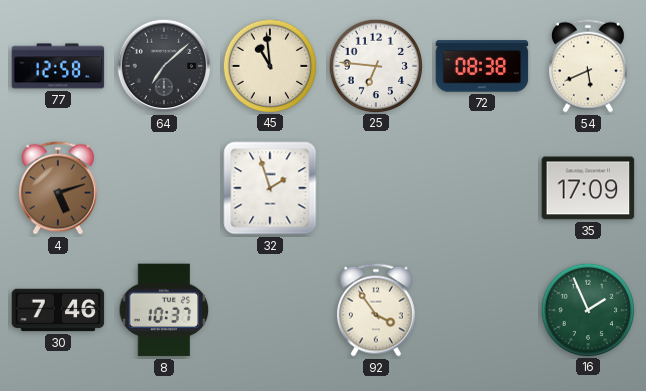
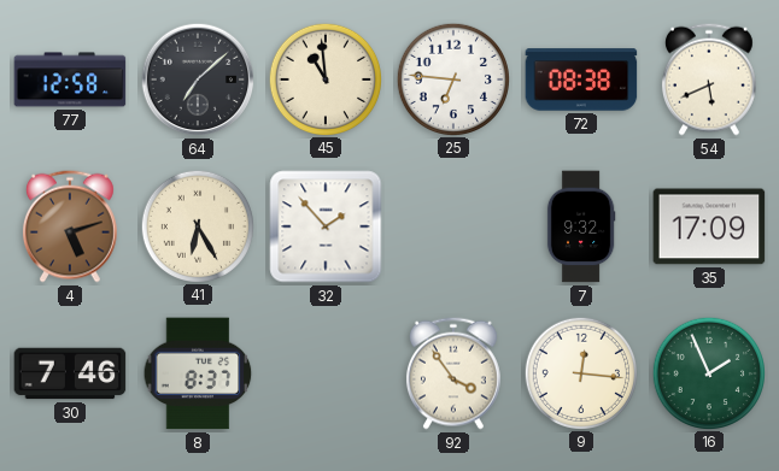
41: none -> 6:25 (197, 225)
32: 1:57 -> 1:53 (326, 226)
7: none -> 9:32 (581, 226)
8: 10:37 -> 8:37 (198, 373)
9: none -> 12:16 (580, 372)
